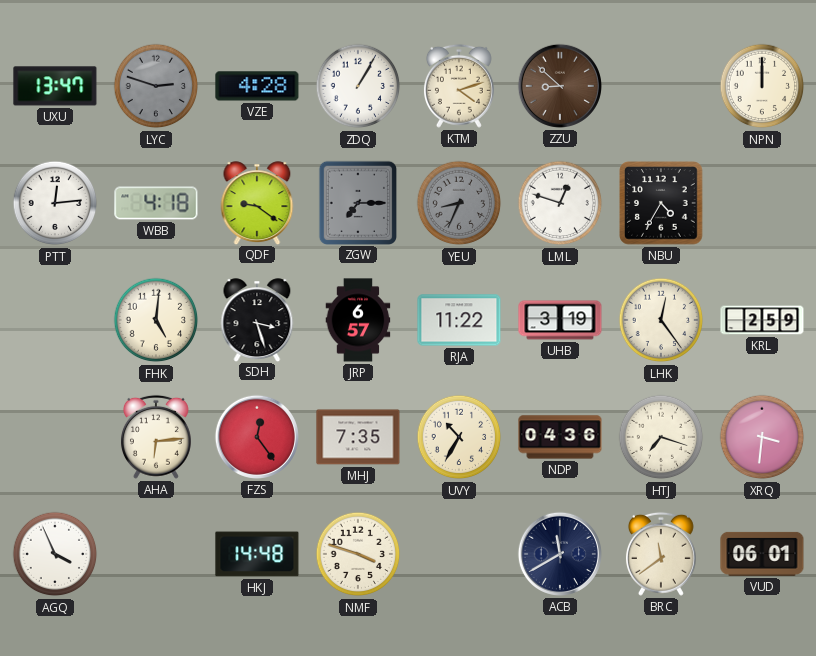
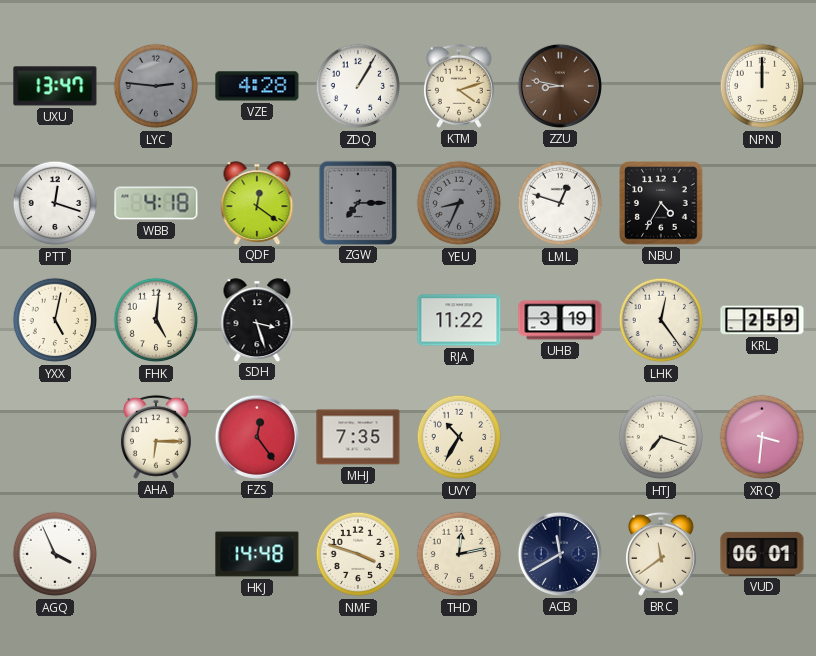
LYC: 2:48 -> 2:46 (156, 86)
ZZU: 8:52 -> 8:47 (560, 86)
PTT: 12:14 -> 12:18 (55, 203)
QDF: 9:21 -> 12:21 (257, 203)
YXX: none -> 5:02 (55, 320)
JRP: 6:57 -> none (358, 320)
AHA: 6:14 -> 6:15 (156, 437)
NDP: 04:36 -> none (560, 437)
THD: none -> 12:13 (459, 554)
